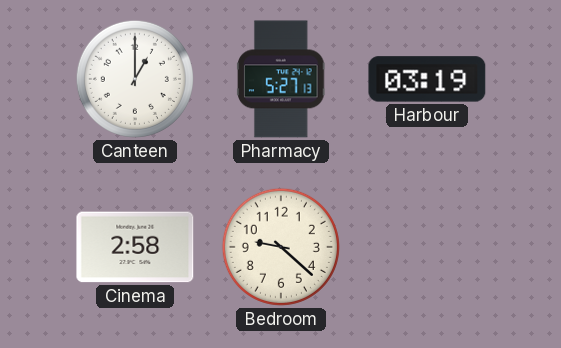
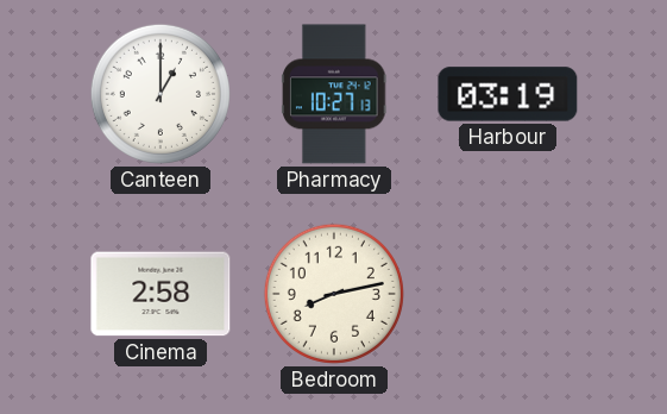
Pharmacy: 5:27 -> 10:27 (334, 94)
Bedroom: 9:22 -> 8:13 (334, 294)
